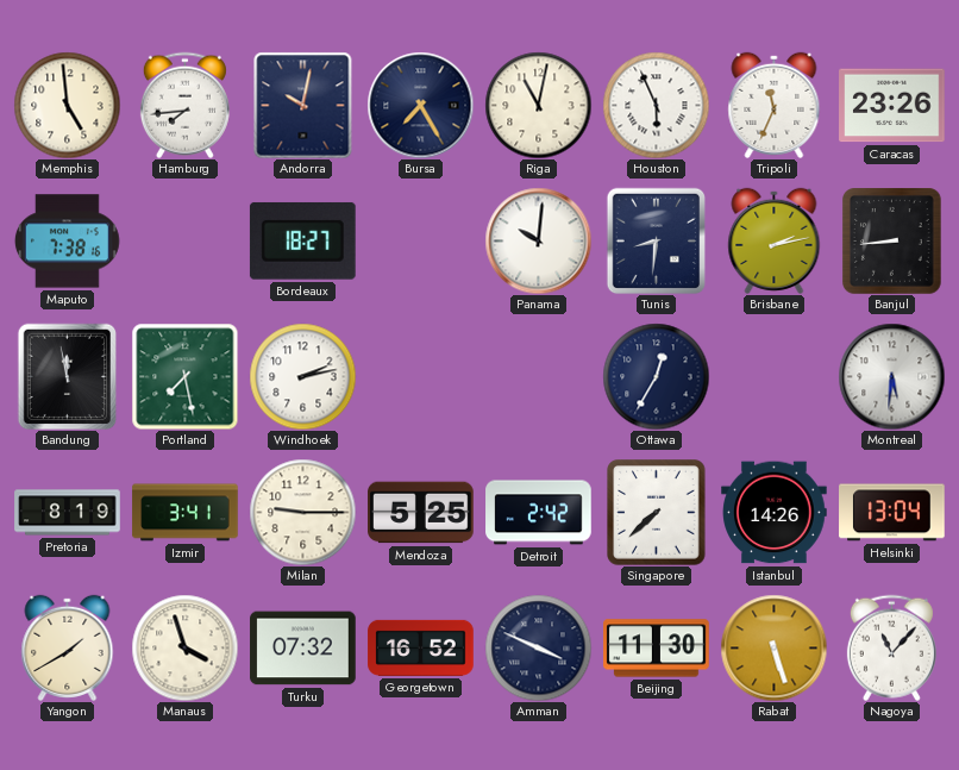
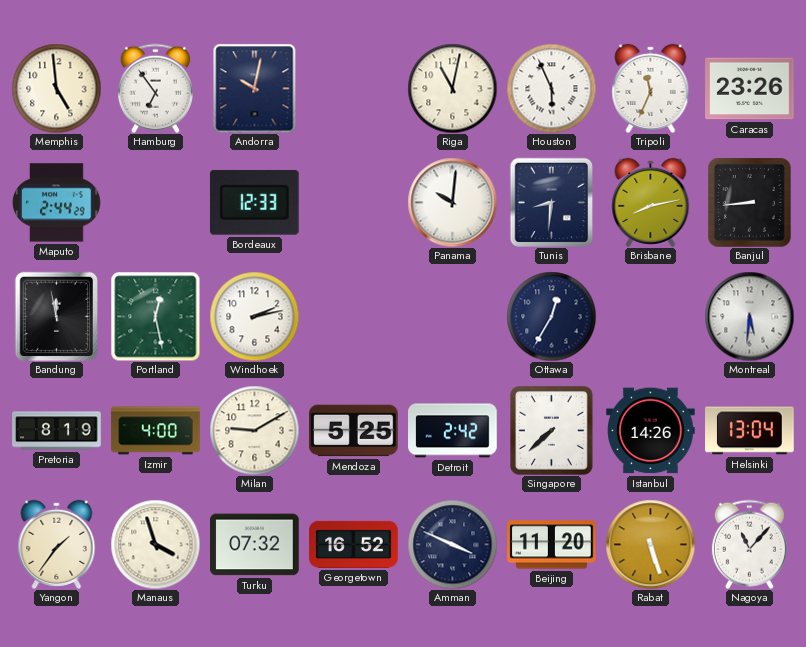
Hamburg: 7:44 -> 6:54 (155, 88)
Bursa: 7:25 -> none (420, 105)
Maputo: 7:38 -> 2:44 (56, 203)
Bordeaux: 18:27 -> 12:33 (254, 203)
Brisbane: 2:13 -> 8:13 (651, 202)
Portland: 7:28 -> 12:28 (155, 316)
Izmir: 3:41 -> 4:00 (156, 431)
Milan: 9:15 -> 9:10 (254, 430)
Yangon: 1:40 -> 1:36 (57, 544)
Beijing: 11:30 -> 11:20 (552, 545)
